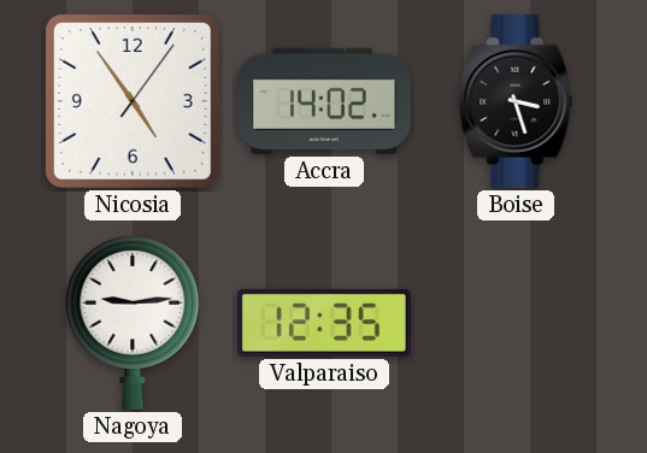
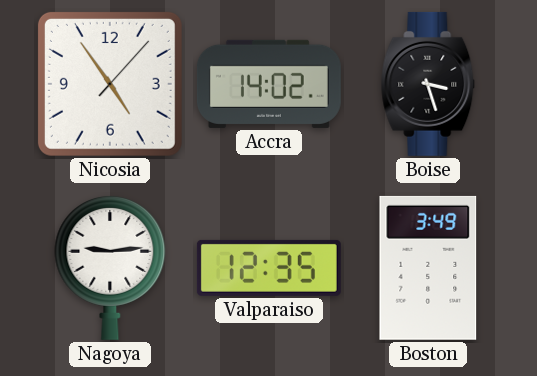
Nicosia: 4:54:06 -> 4:54:07 (110, 84)
Boston: none -> 3:49 (428, 268)
